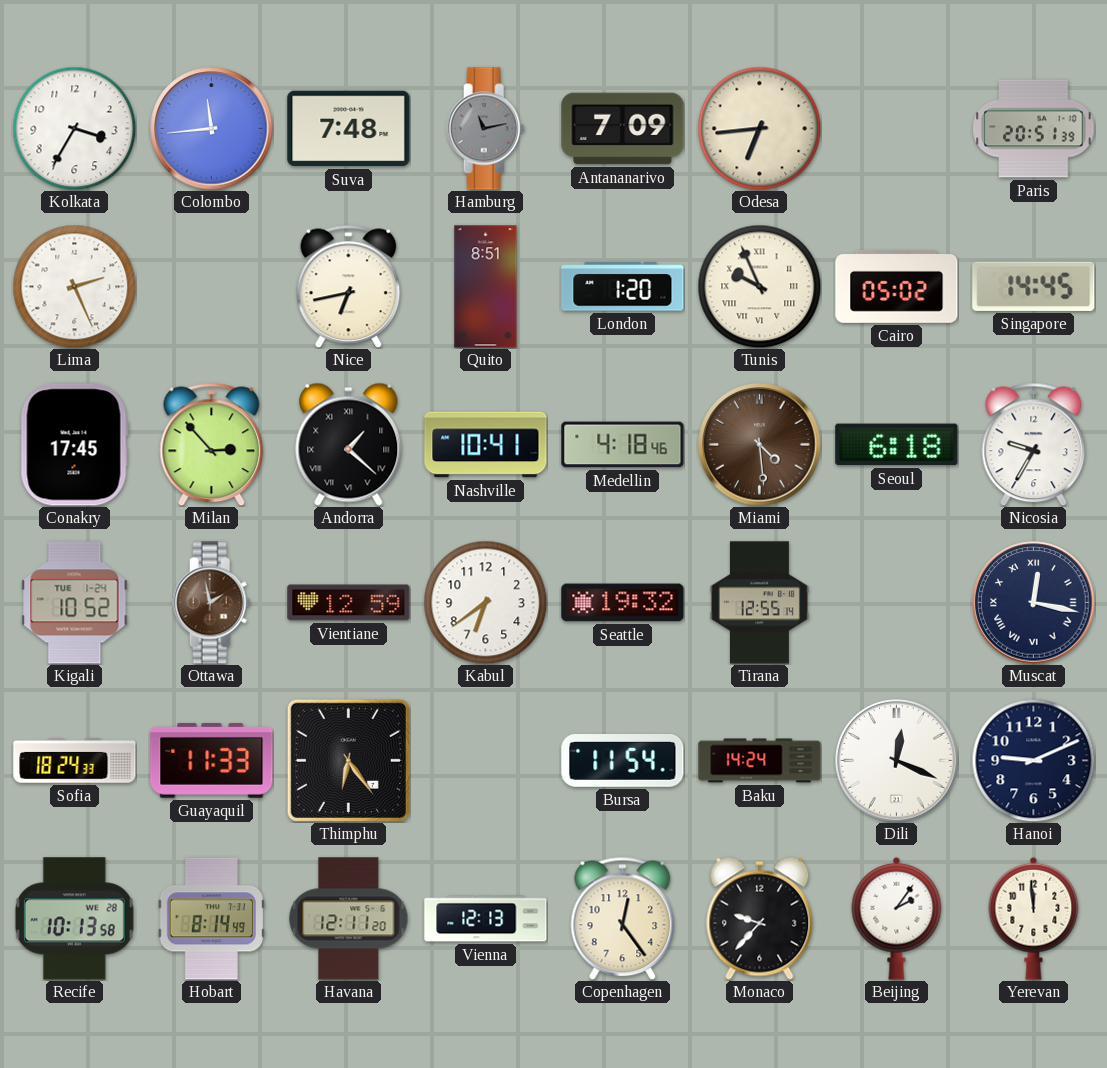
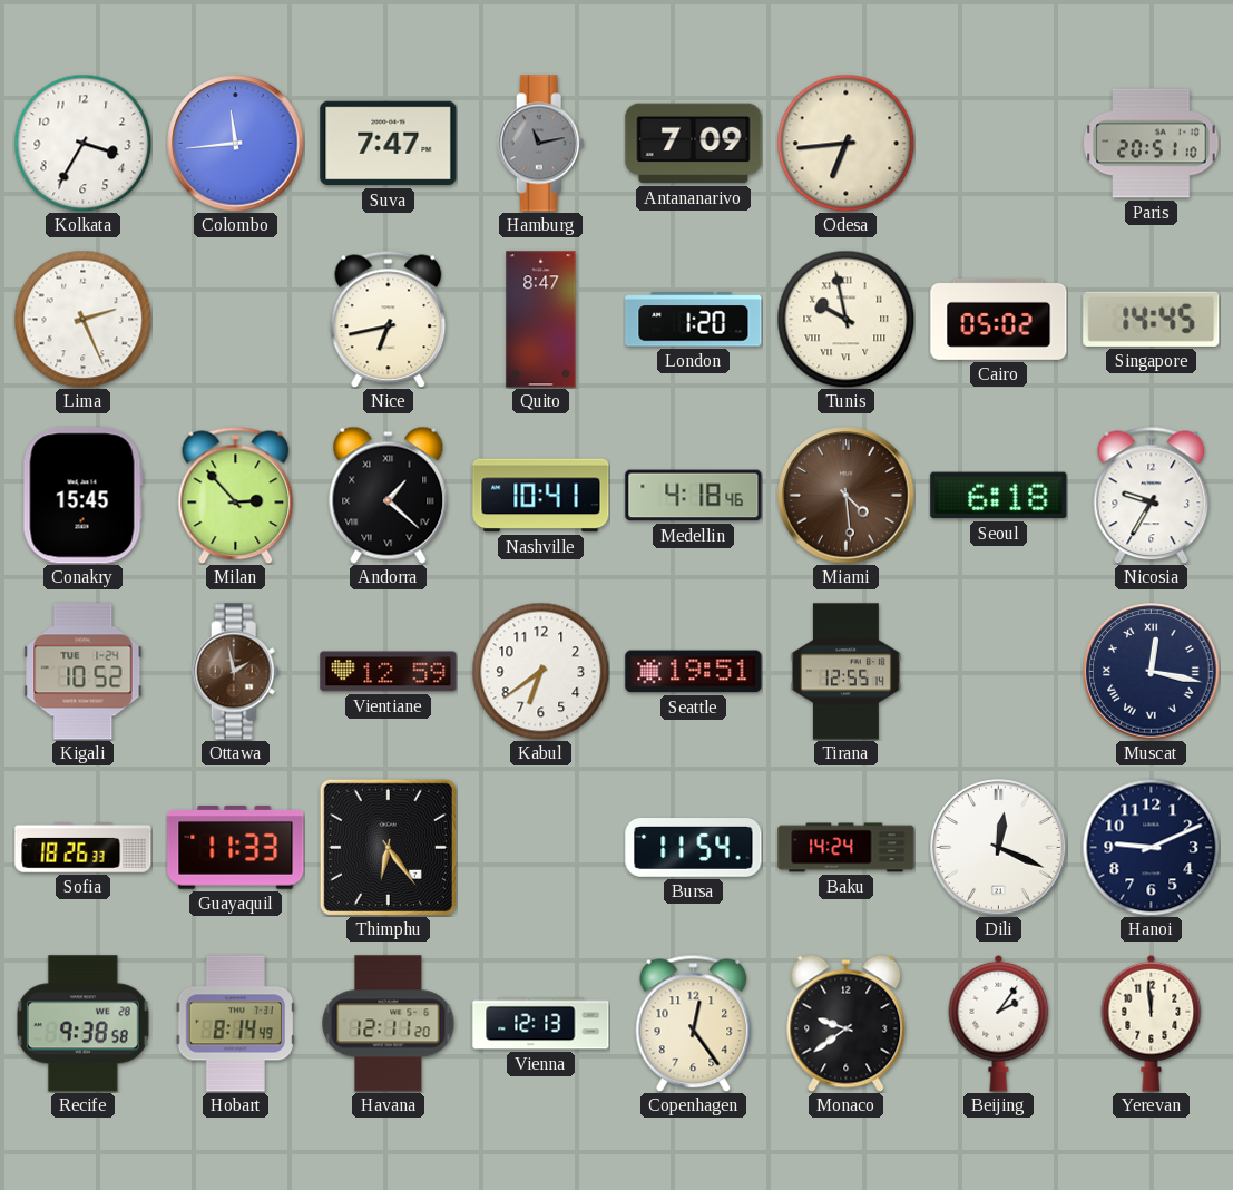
Suva: 7:48 -> 7:47 (389, 144)
Paris: 20:51:39 -> 20:51:10 (1152, 144)
Quito: 8:51 -> 8:47 (541, 320)
Tunis: 9:56 -> 9:58 (845, 319)
Conakry: 17:45 -> 15:45 (82, 496)
Seattle: 19:32 -> 19:51 (694, 672)
Sofia: 18:24 -> 18:26 (84, 848)
Recife: 10:13 -> 9:38 (82, 1024)
Monaco: 9:37 -> 9:39 (847, 1023)
